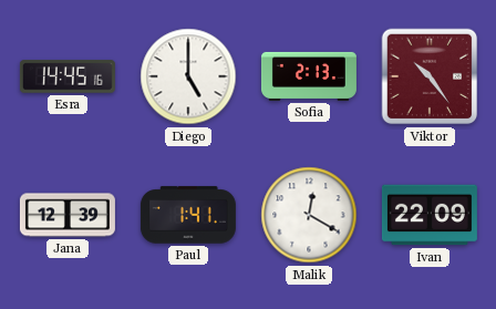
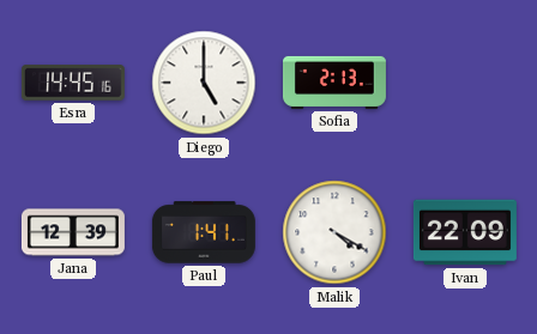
Viktor: 10:24 -> none (430, 76)
Malik: 12:20 -> 4:20 (334, 232)
